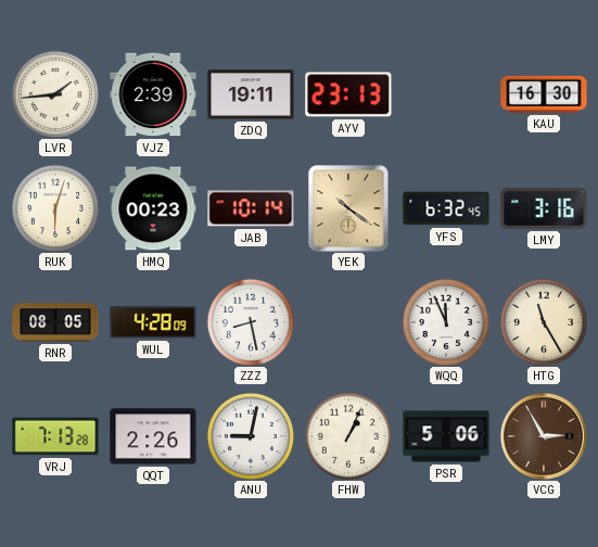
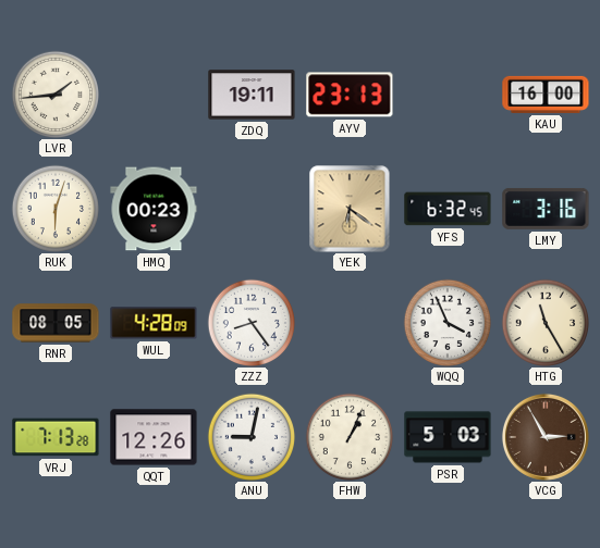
VJZ: 2:39 -> none (153, 94)
KAU: 16:30 -> 16:00 (546, 95)
JAB: 10:14 -> none (251, 208)
YEK: 10:21 -> 6:21 (350, 209)
ZZZ: 8:28 -> 8:24 (250, 322)
WQQ: 11:56 -> 3:56 (446, 322)
QQT: 2:26 -> 12:26 (154, 437)
PSR: 5:06 -> 5:03 (448, 437)
